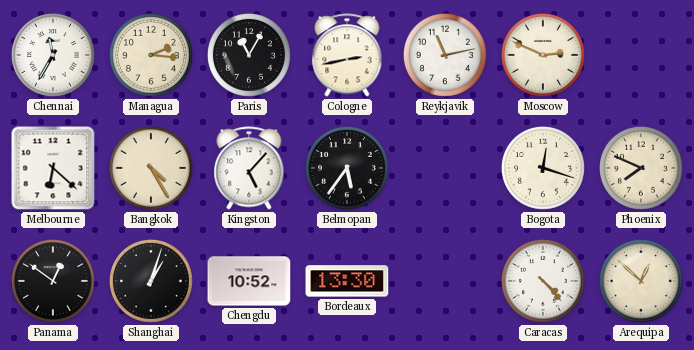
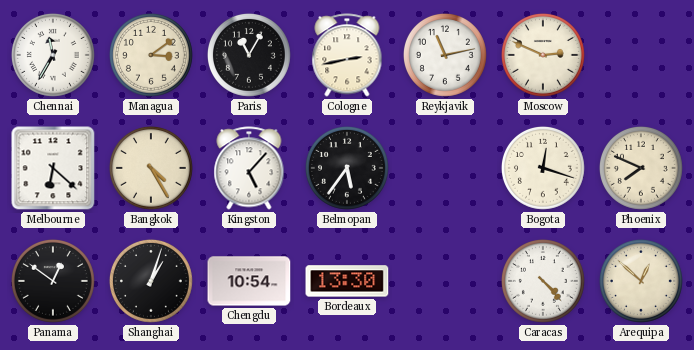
Managua: 2:16 -> 3:09 (151, 55)
Chengdu: 10:52 -> 10:54 (249, 281)
